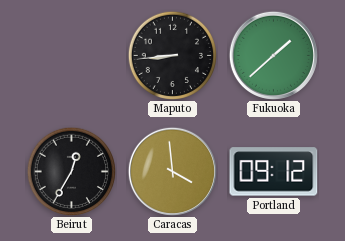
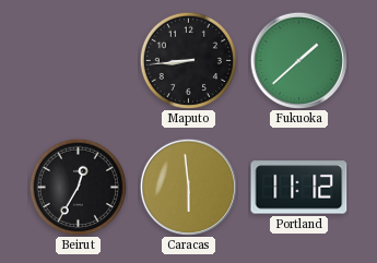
Caracas: 3:59 -> 5:59 (188, 187)
Portland: 09:12 -> 11:12 (299, 188)
